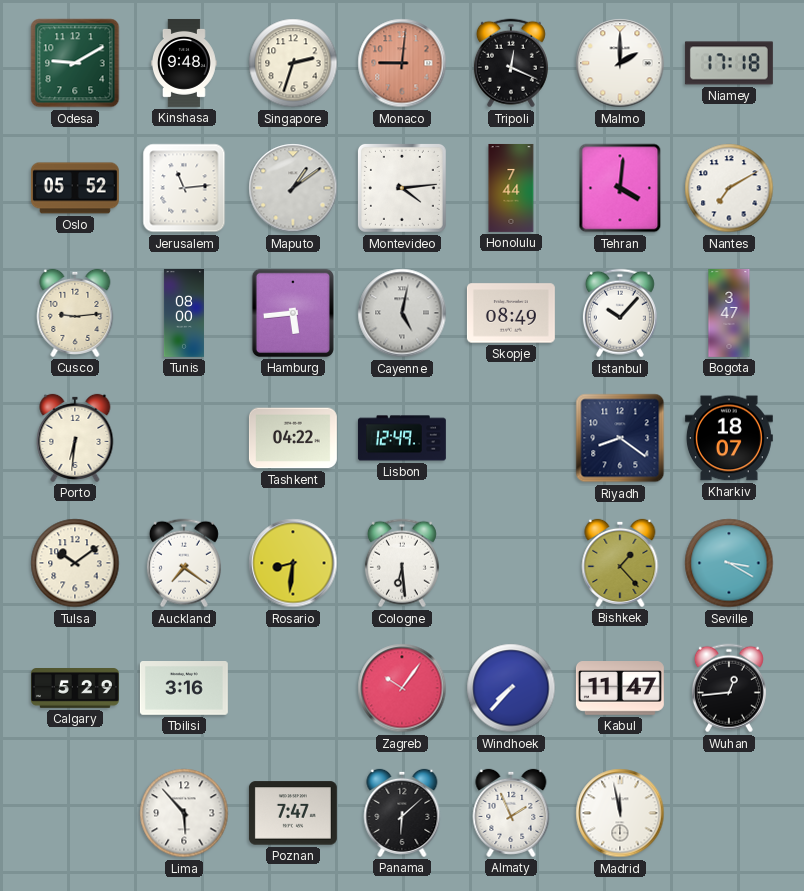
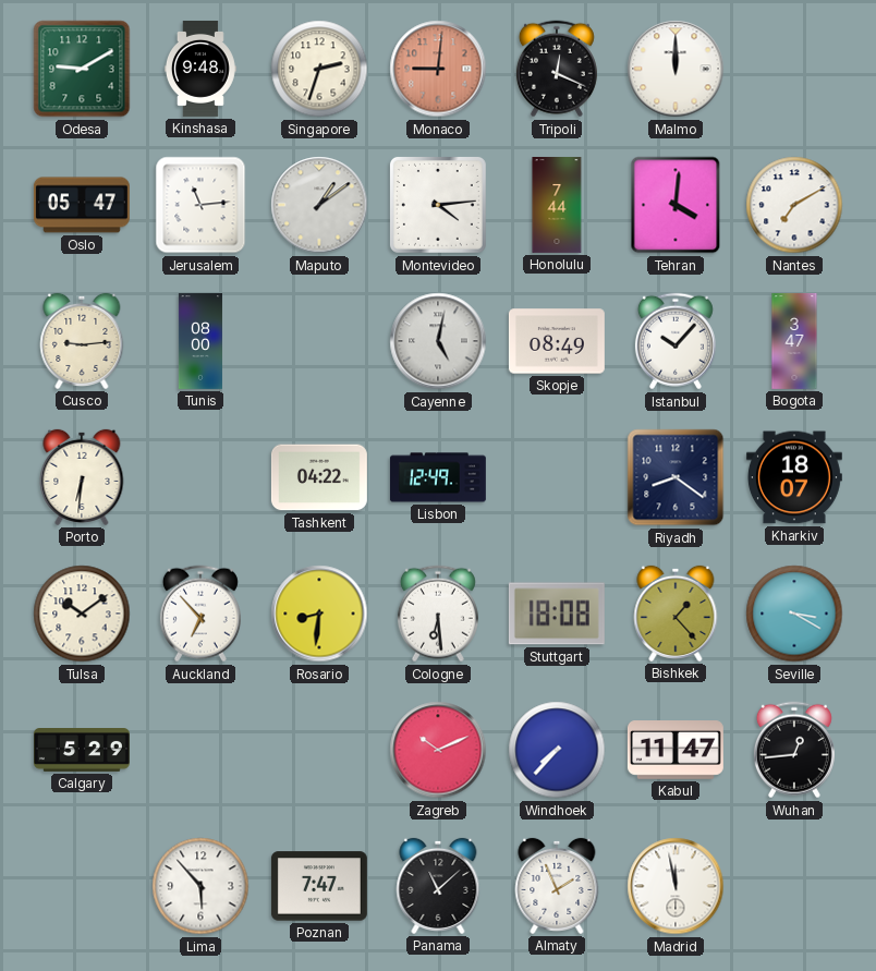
Malmo: 2:00 -> 12:00 (676, 69)
Niamey: 17:18 -> none (729, 63)
Oslo: 05:52 -> 05:47 (82, 205)
Hamburg: 5:44 -> none (293, 313)
Auckland: 7:21 -> 6:53 (200, 614)
Stuttgart: none -> 18:08 (557, 614)
Tbilisi: 3:16 -> none (184, 689)
Zagreb: 10:06 -> 10:11 (438, 750)
Panama: 6:08 -> 11:08 (438, 886)
